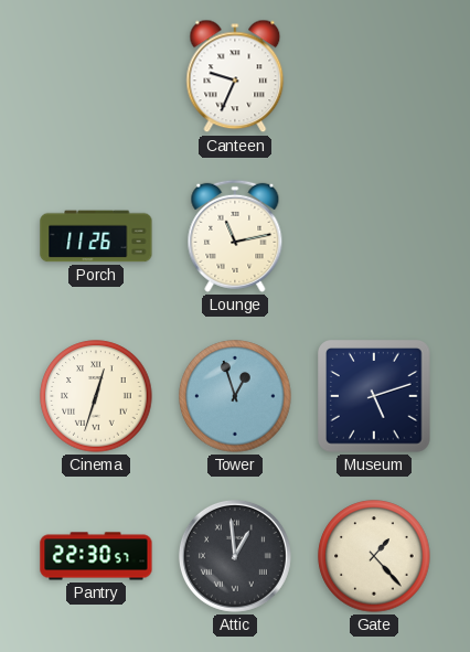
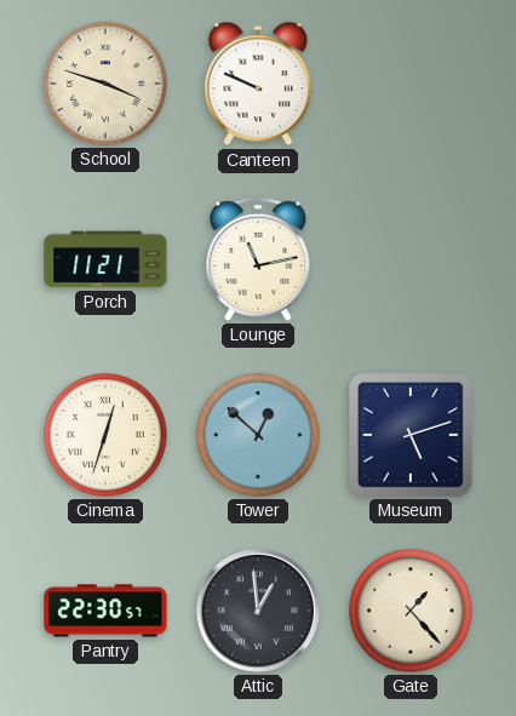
School: none -> 3:48 (105, 84)
Canteen: 9:34 -> 9:49 (258, 84)
Porch: 11:26 -> 11:21 (105, 259)
Tower: 12:57 -> 12:52 (258, 435)
